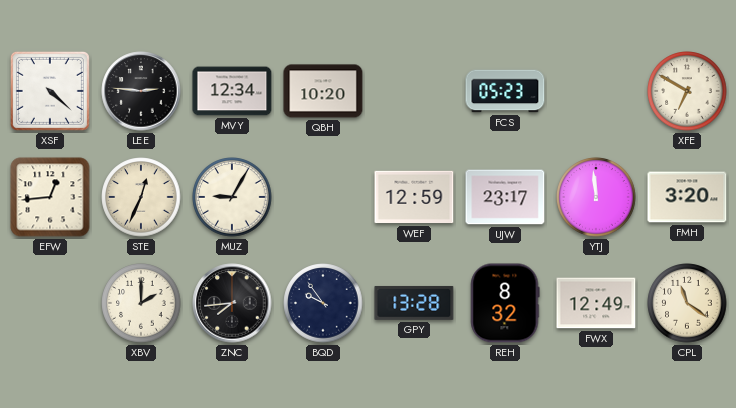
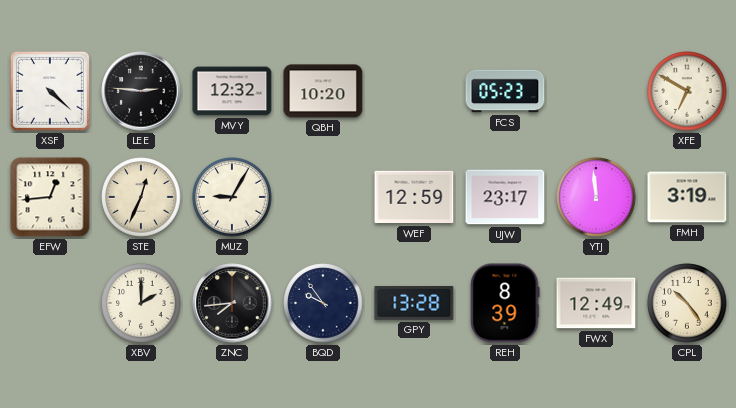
MVY: 12:34 -> 12:32 (232, 91)
FMH: 3:20 -> 3:19 (687, 197)
REH: 8:32 -> 8:39 (505, 303)
CPL: 11:21 -> 10:24 (687, 303)
